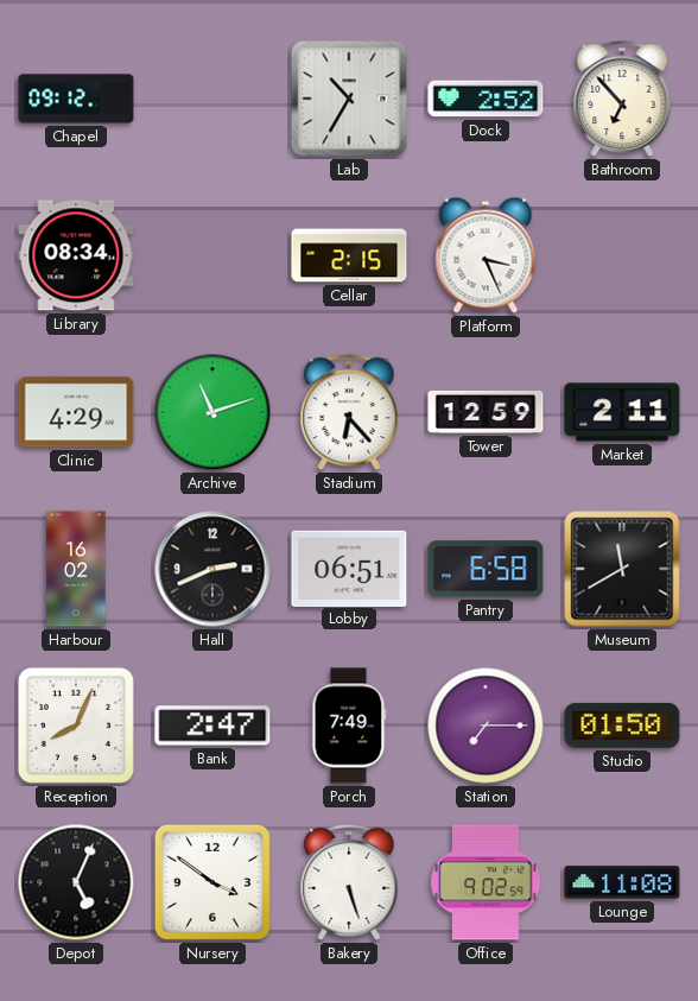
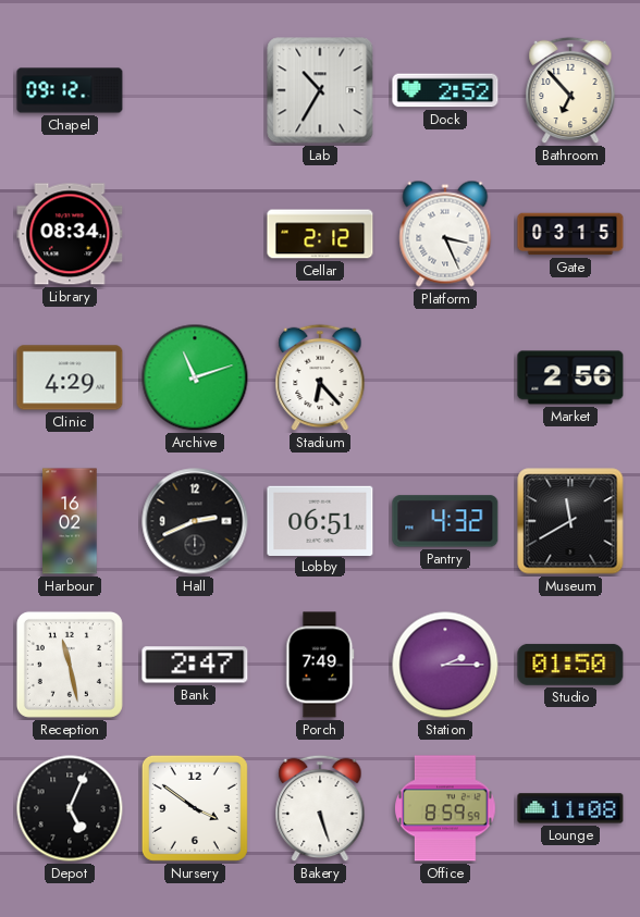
Cellar: 2:15 -> 2:12 (320, 234)
Gate: none -> 03:15 (570, 234)
Tower: 12:59 -> none (486, 412)
Market: 2:11 -> 2:56 (570, 377)
Pantry: 6:58 -> 4:32 (445, 521)
Reception: 8:04 -> 11:28 (70, 665)
Station: 7:15 -> 2:15 (445, 665)
Office: 9:02 -> 8:59 (446, 808)
